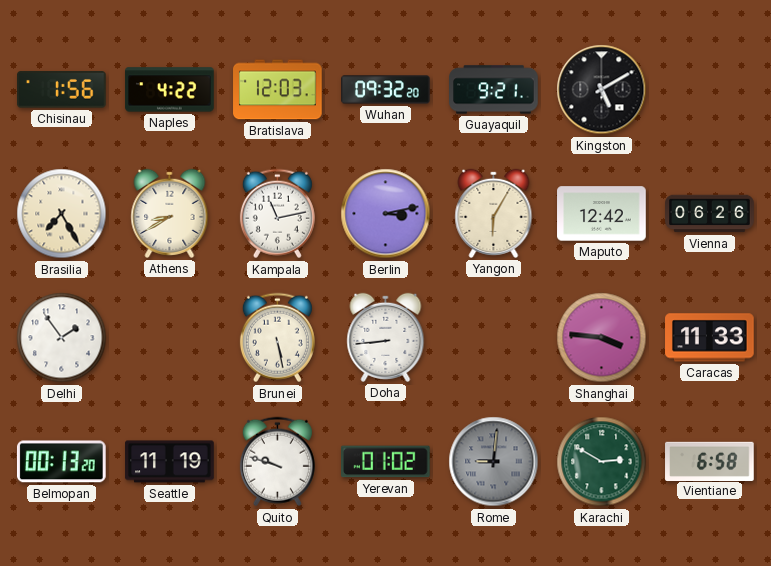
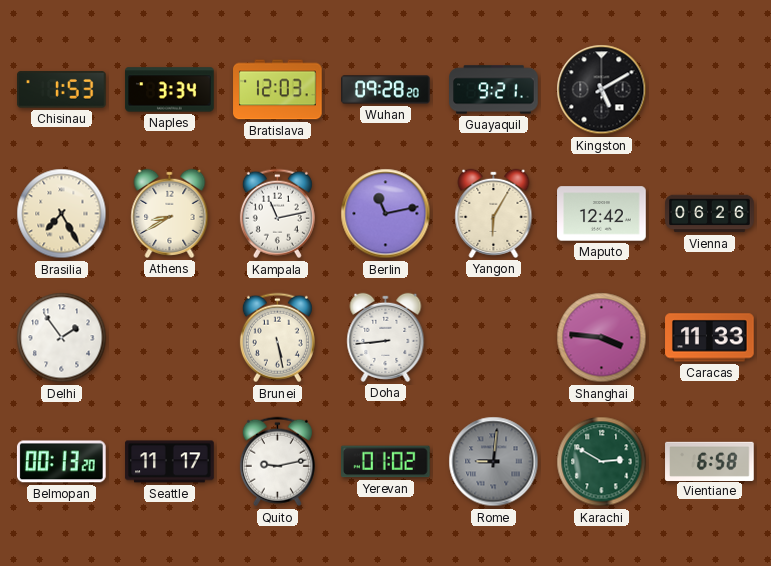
Chisinau: 1:56 -> 1:53 (62, 90)
Naples: 4:22 -> 3:34 (170, 90)
Wuhan: 09:32 -> 09:28 (386, 90)
Berlin: 3:13 -> 11:13 (386, 214)
Seattle: 11:19 -> 11:17 (170, 462)
Quito: 9:48 -> 9:13 (277, 462)
